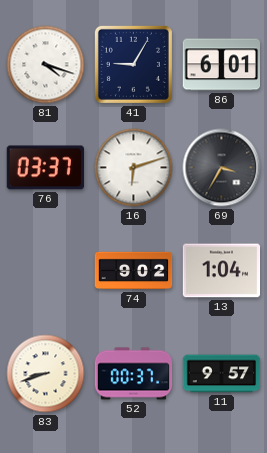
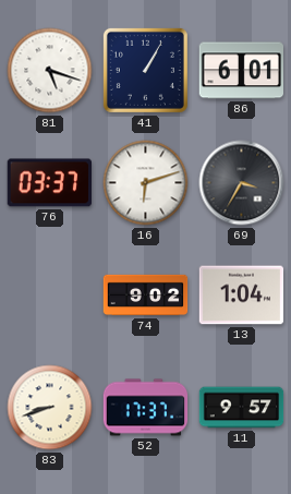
81: 4:18 -> 5:18 (50, 71)
41: 9:05 -> 1:05 (145, 70)
52: 00:37 -> 17:37 (146, 408)
